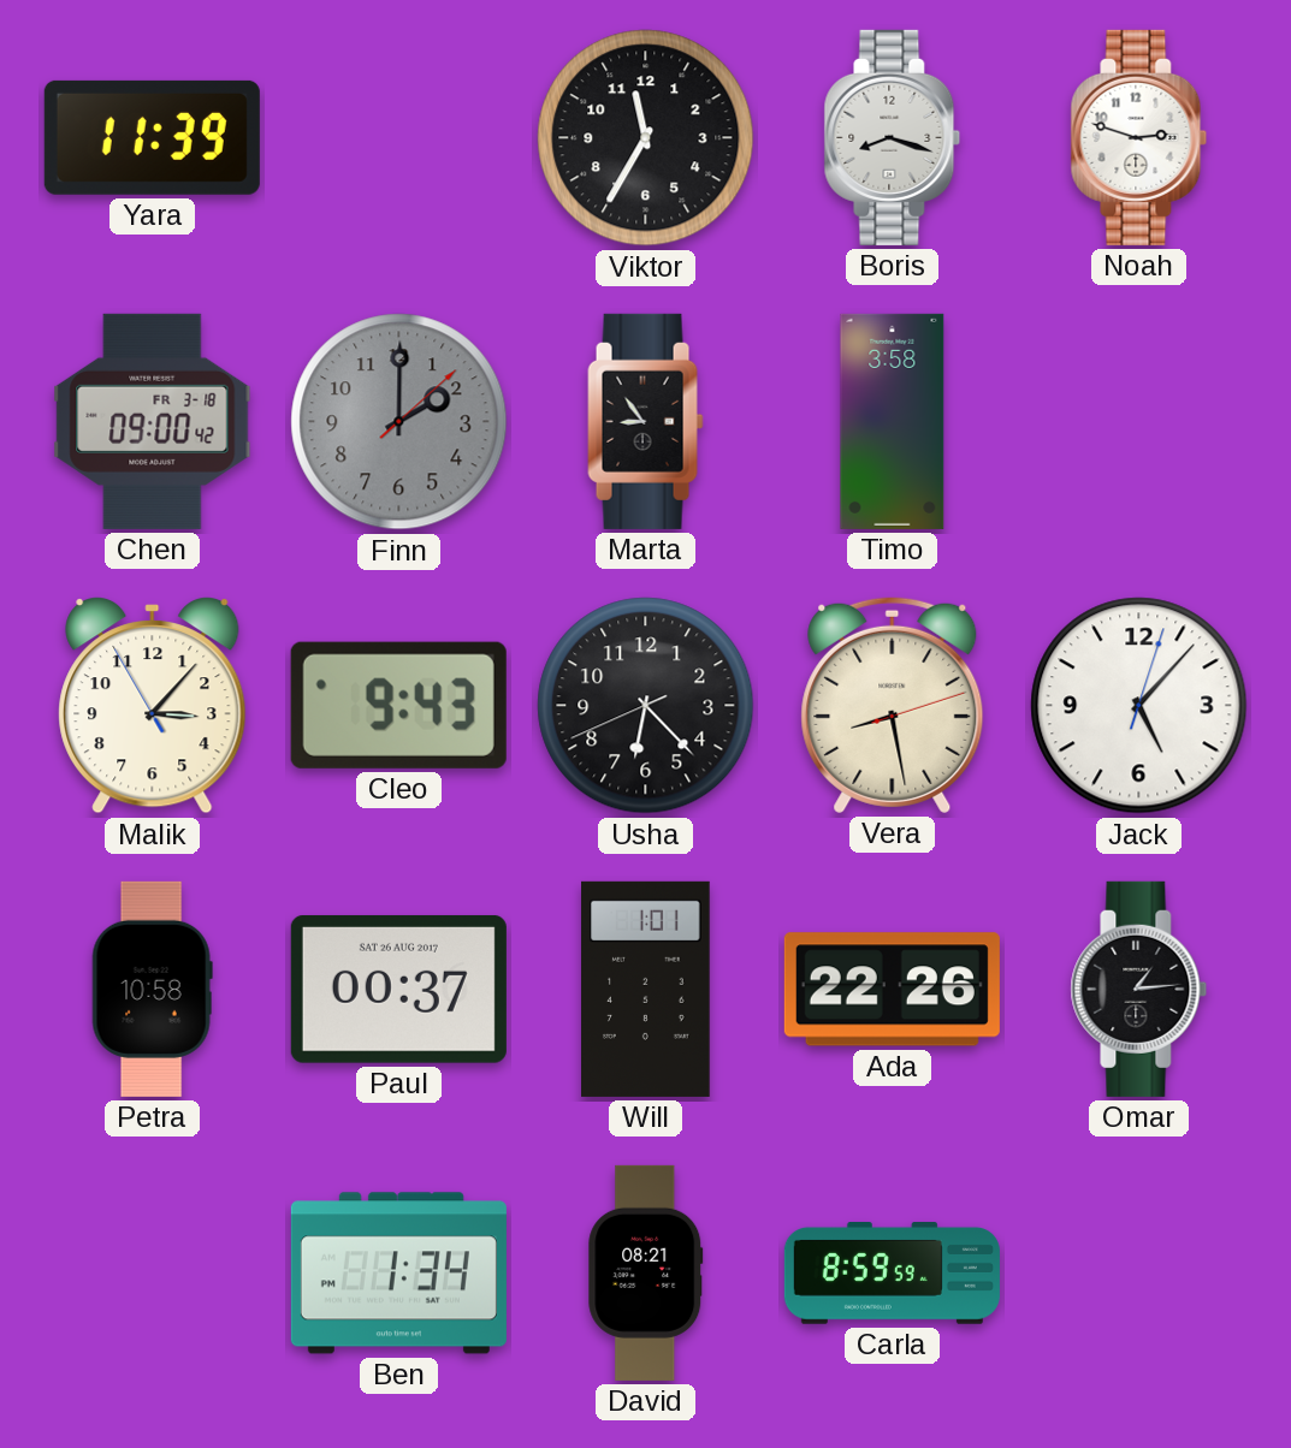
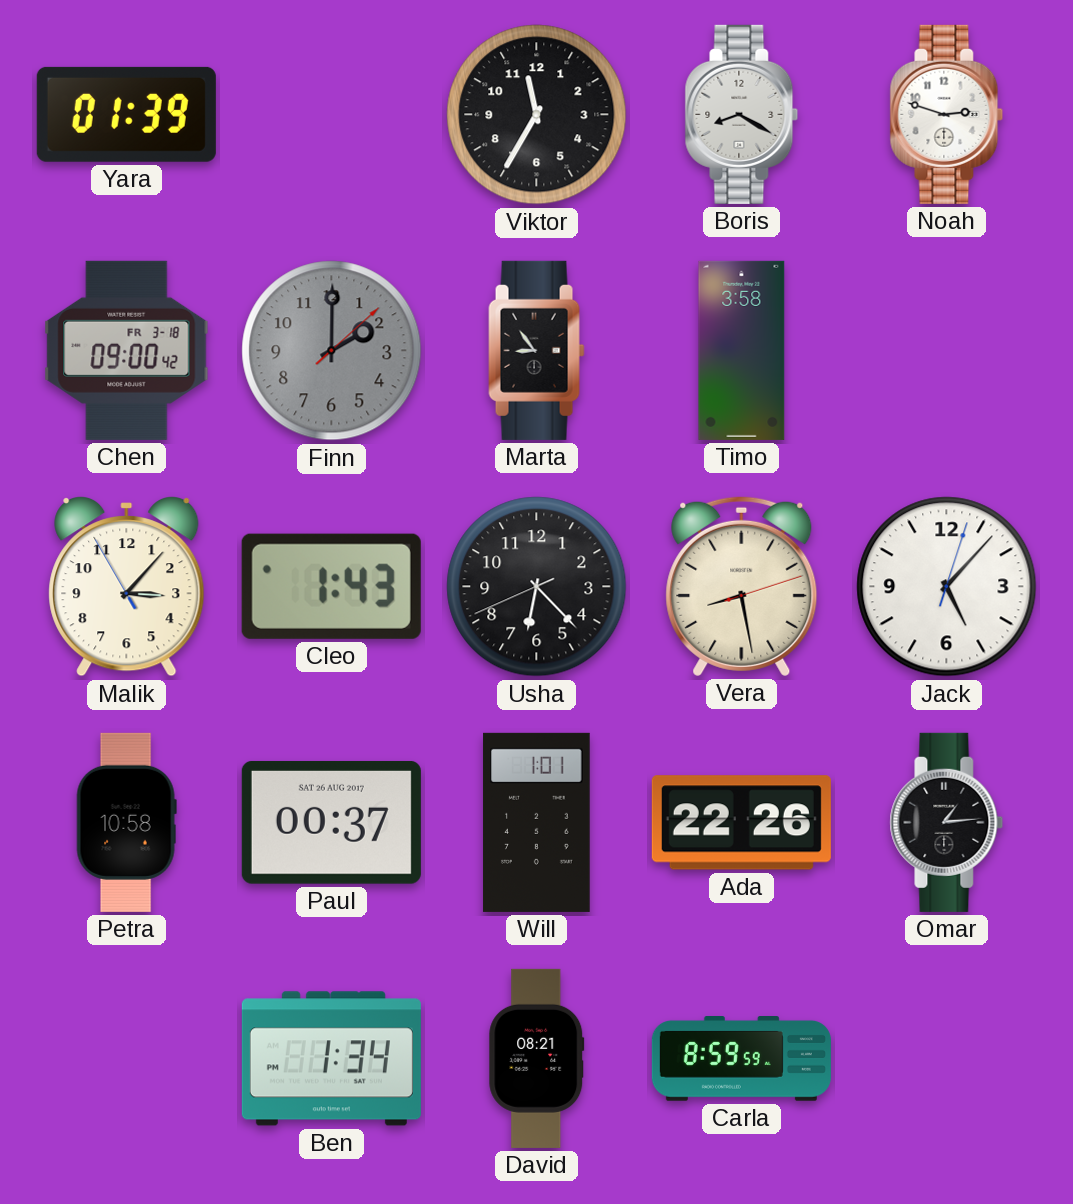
Yara: 11:39 -> 01:39 (126, 114)
Boris: 8:18 -> 8:20 (742, 114)
Cleo: 9:43 -> 1:43 (331, 586)
